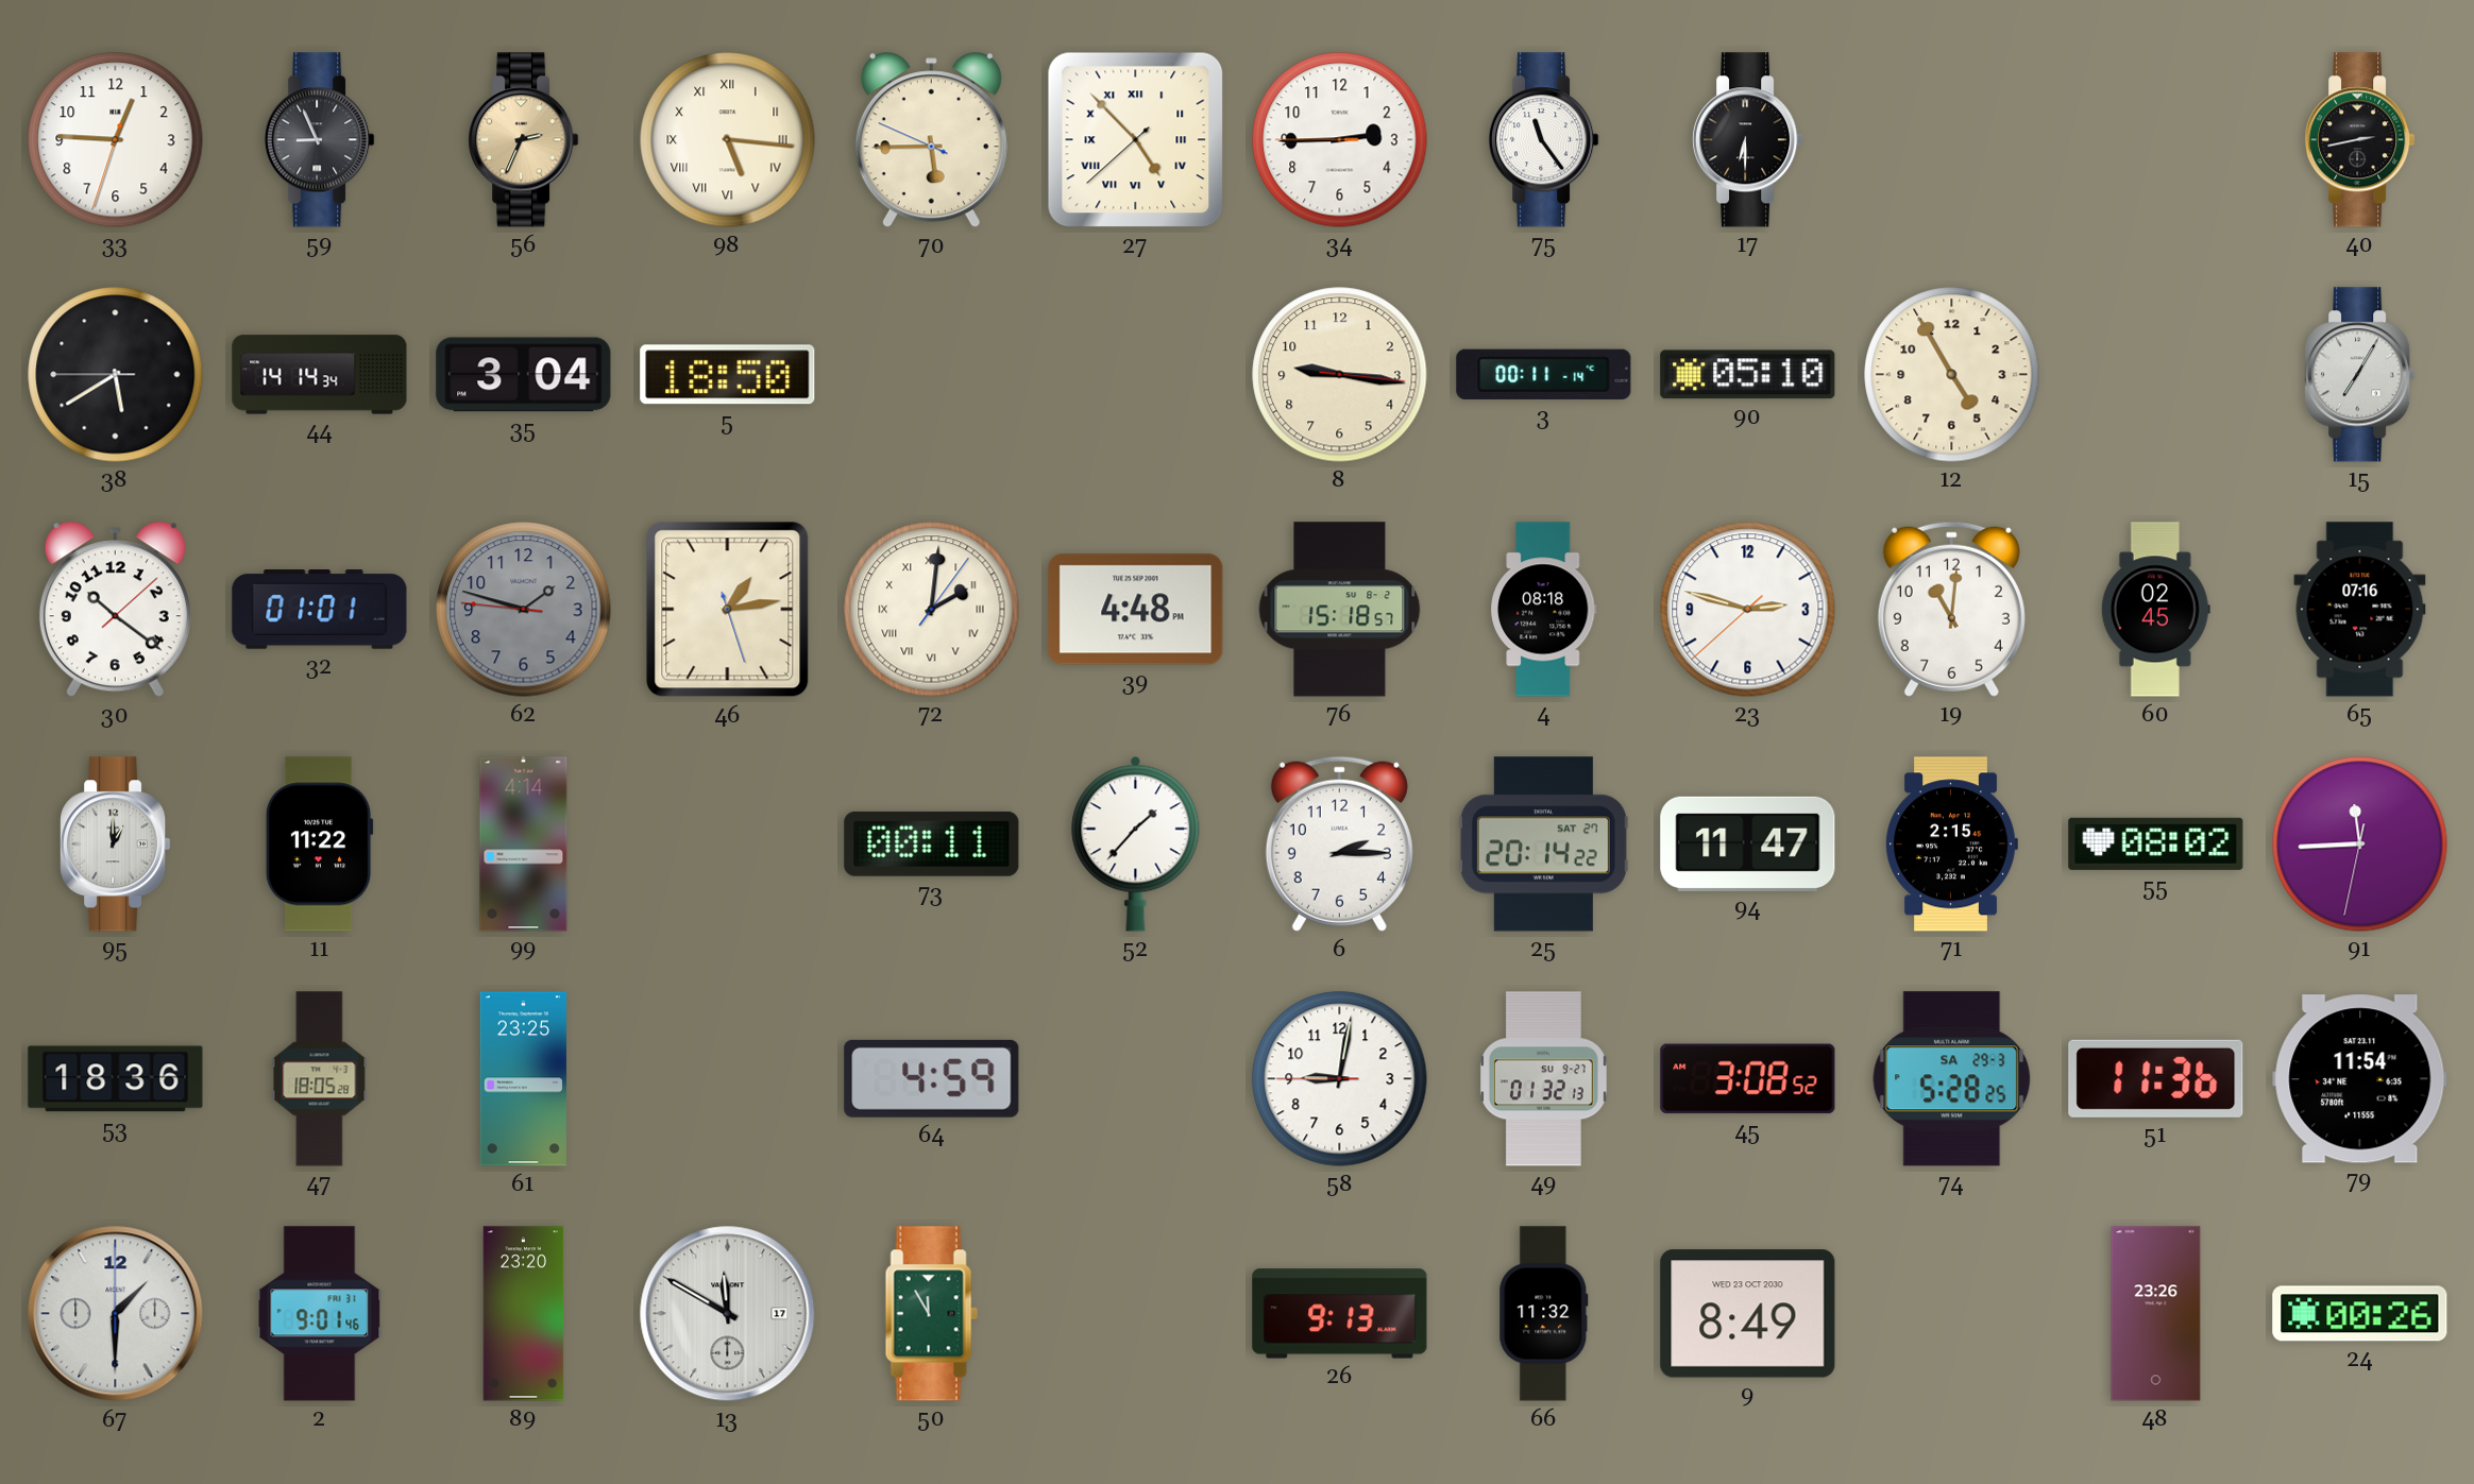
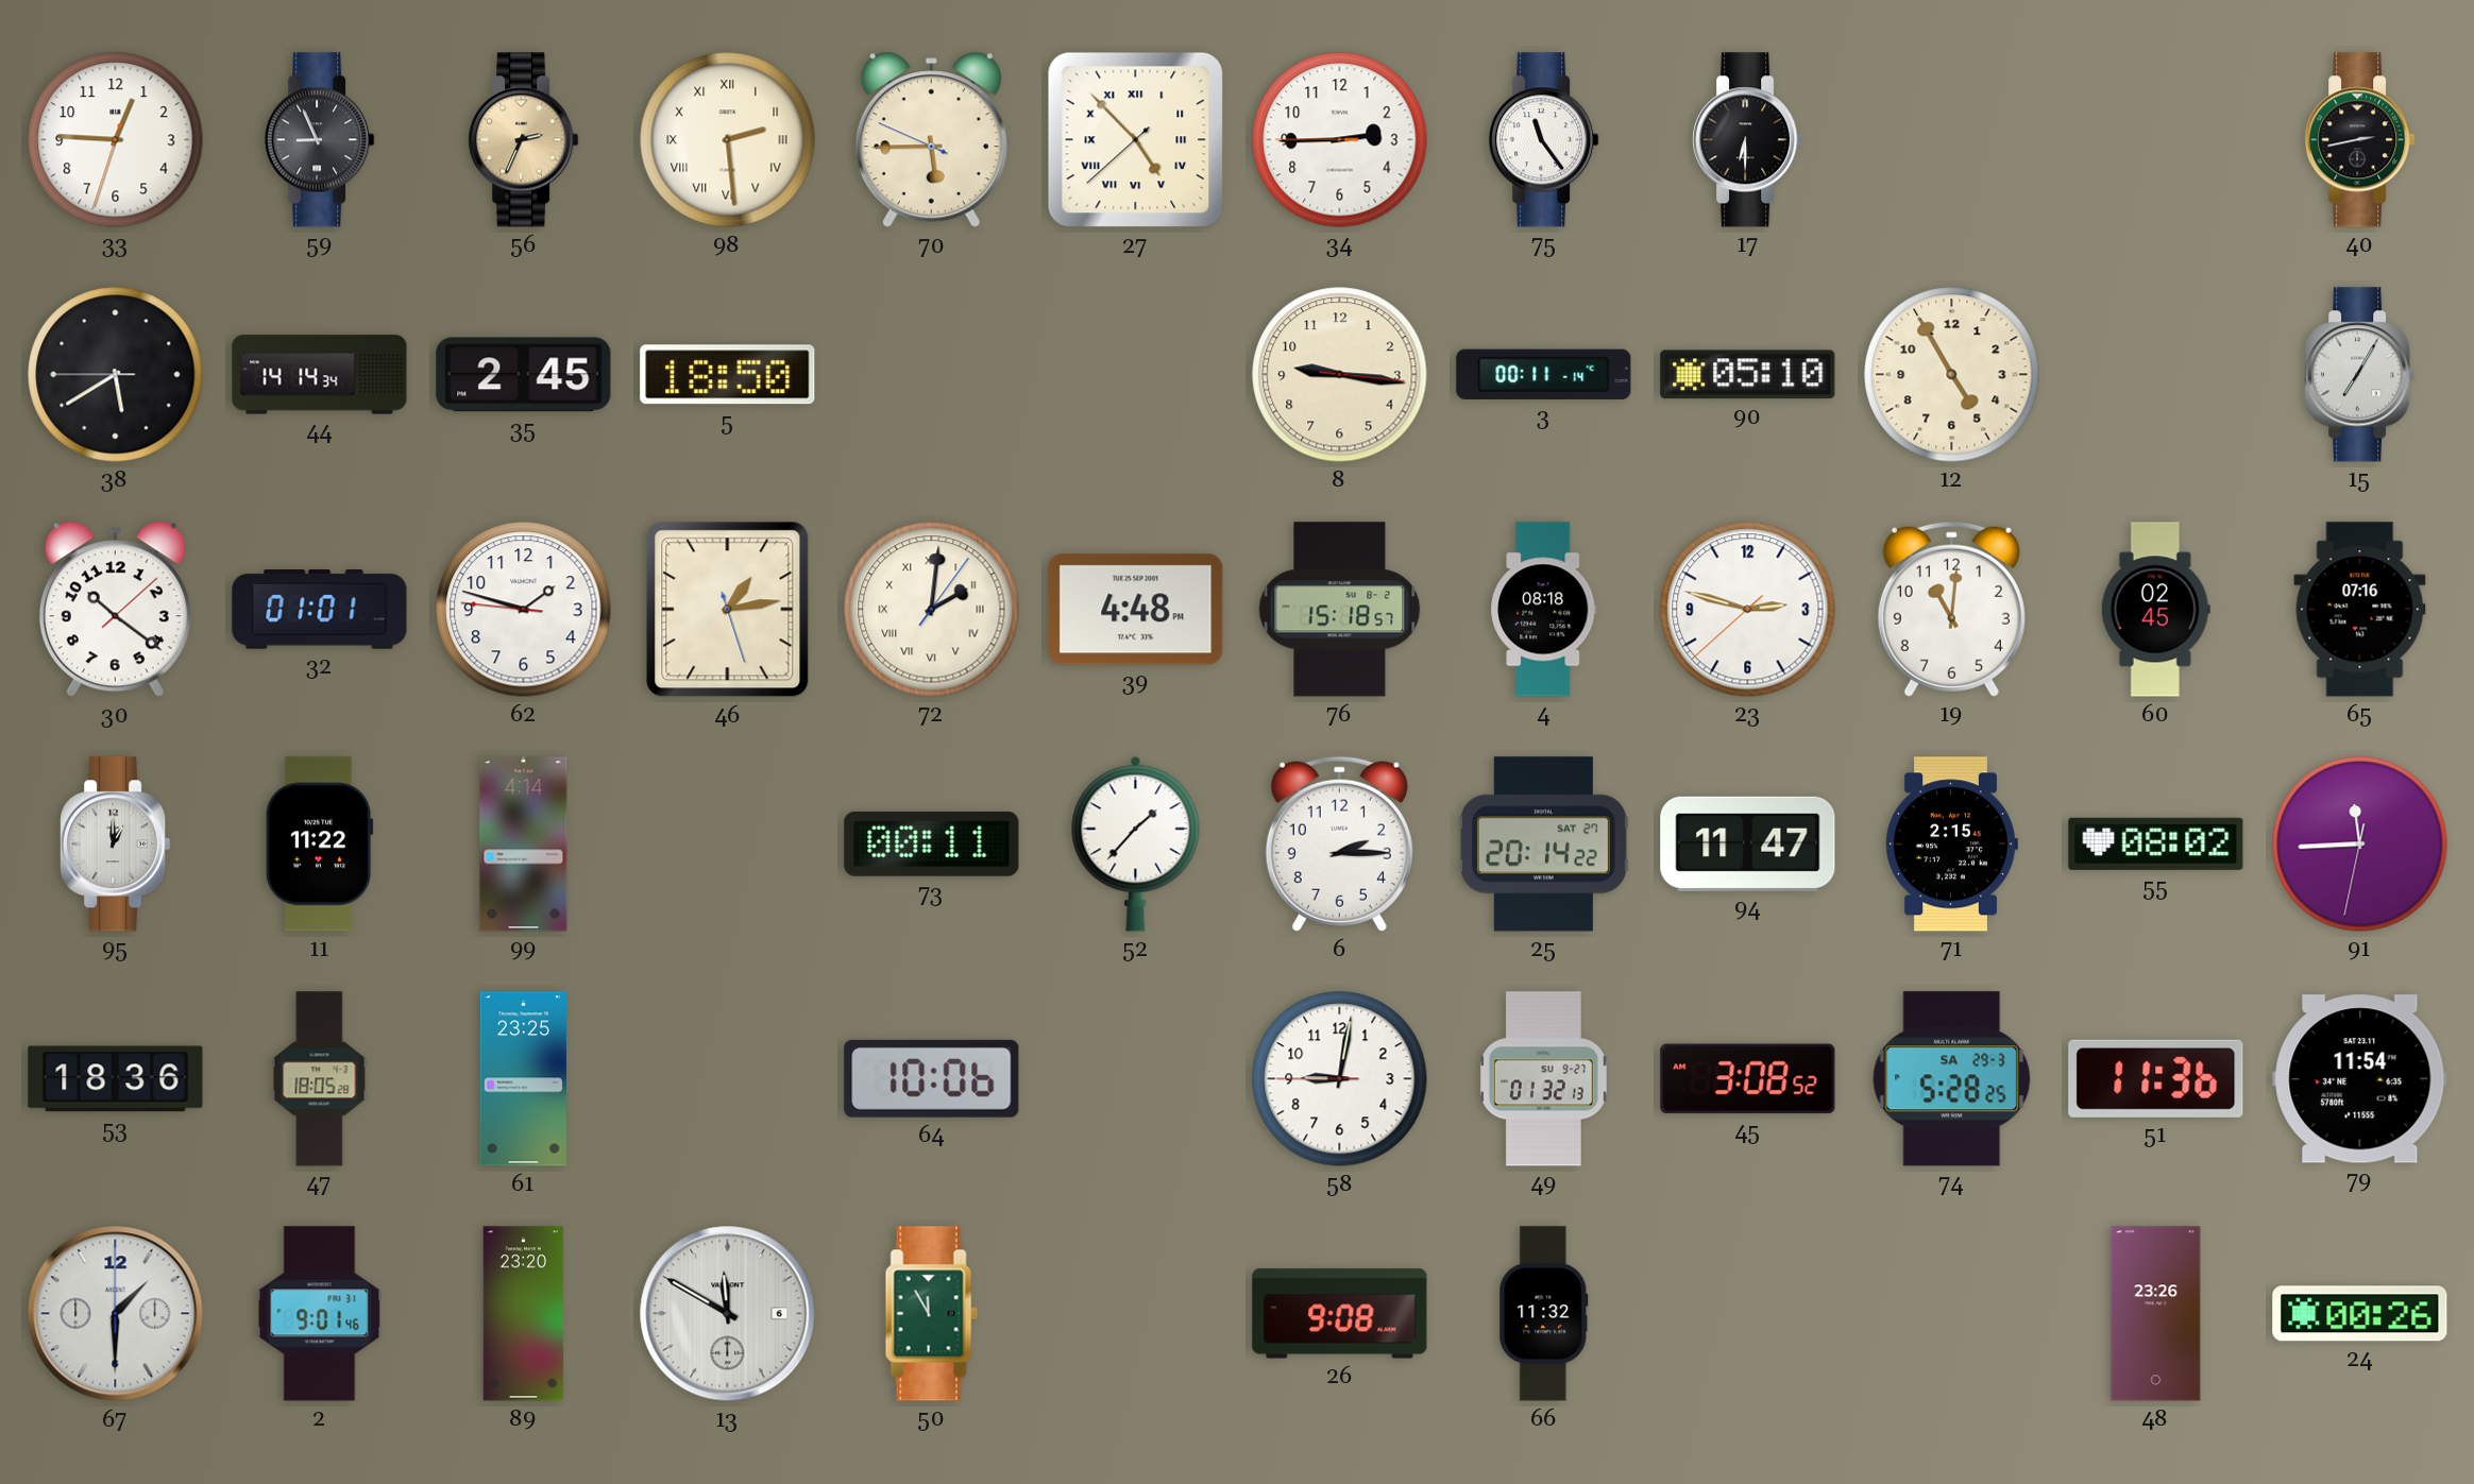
98: 5:16 -> 2:29 (728, 140)
35: 3:04 -> 2:45 (524, 375)
62 dial: grey -> white (524, 610)
64: 4:59 -> 10:06 (932, 1078)
13 date: 17 -> 6 (728, 1314)
26: 9:13 -> 9:08 (1340, 1314)
9: 8:49 -> none (1748, 1314)
